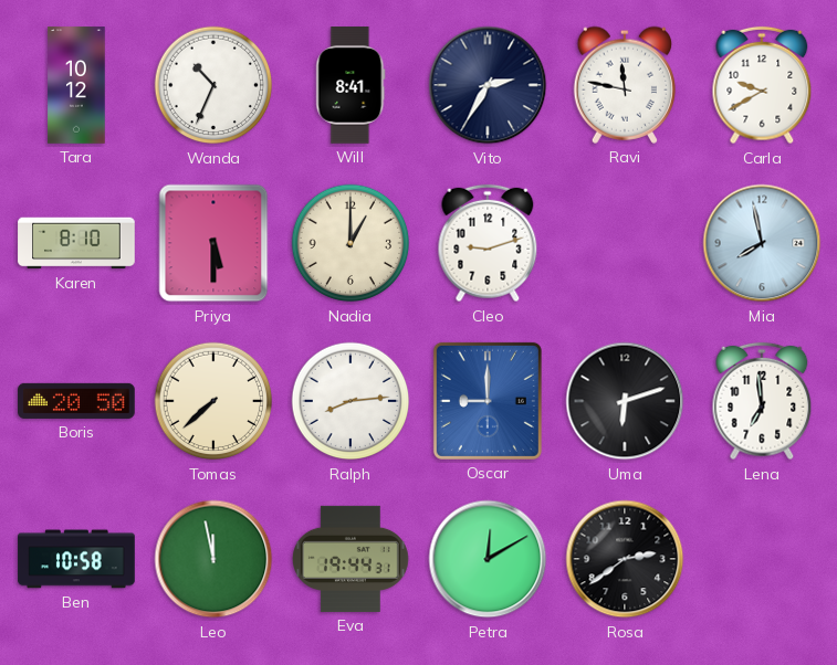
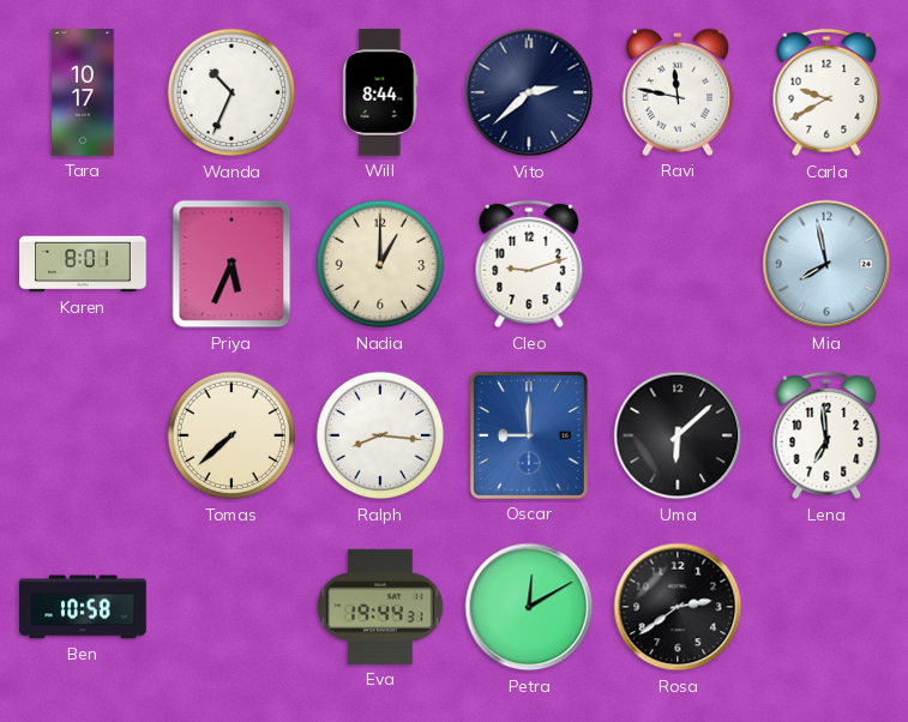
Tara: 10:12 -> 10:17 (83, 92)
Will: 8:41 -> 8:44 (380, 92)
Vito: 2:35 -> 2:38 (529, 92)
Karen: 8:10 -> 8:01 (83, 264)
Priya: 5:30 -> 5:34 (231, 264)
Boris: 20:50 -> none (76, 401)
Ralph: 8:14 -> 8:16 (380, 435)
Uma: 6:12 -> 6:08 (678, 435)
Leo: 11:58 -> none (213, 559)
